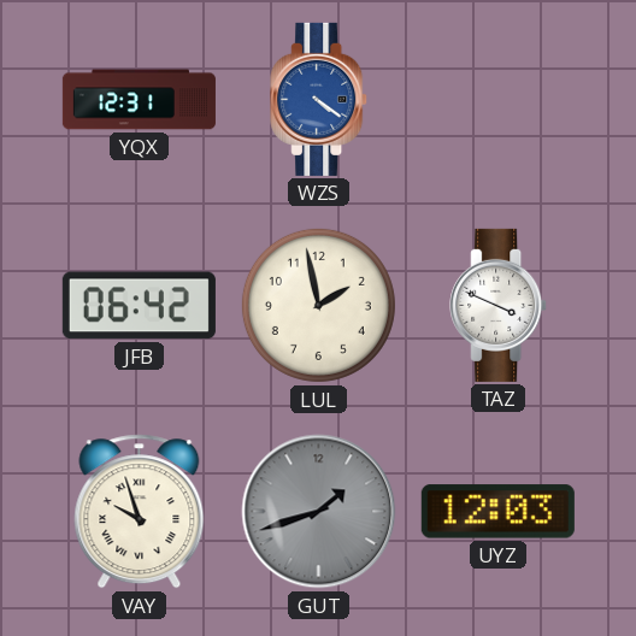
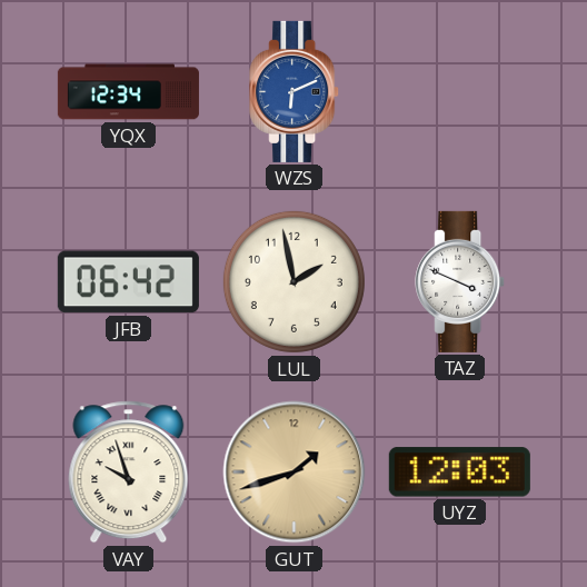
YQX: 12:31 -> 12:34 (128, 92)
WZS: 4:21 -> 6:11 (295, 91)
GUT dial: grey -> champagne (295, 472)
